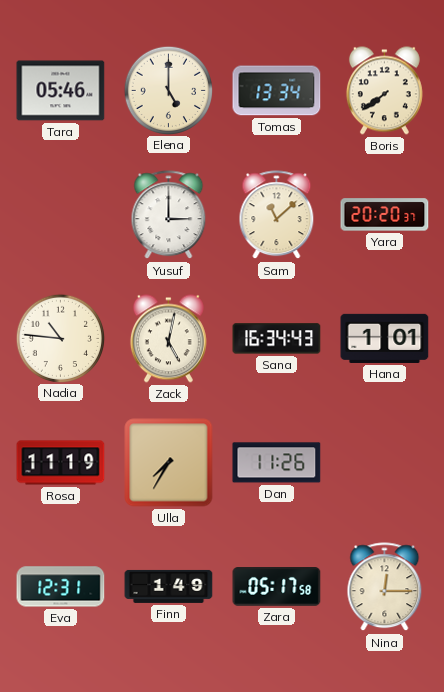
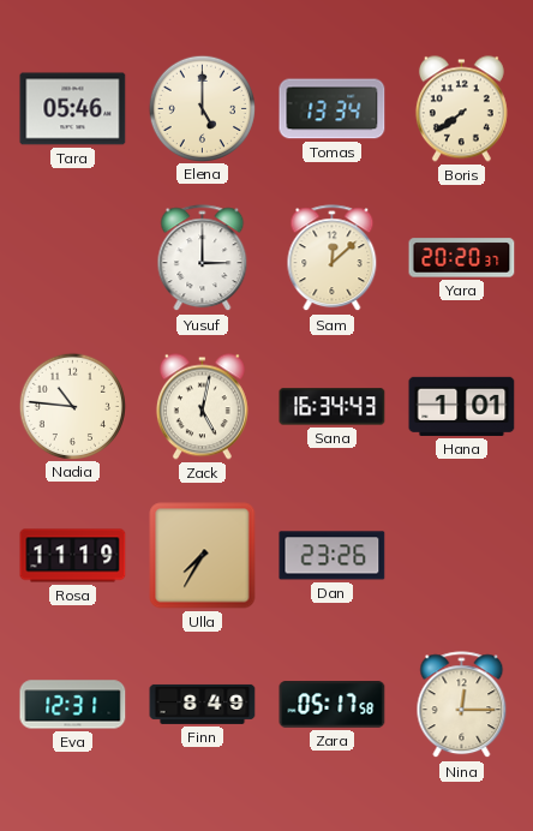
Sam: 11:08 -> 12:08 (333, 258)
Dan: 11:26 -> 23:26 (333, 556)
Finn: 1:49 -> 8:49 (203, 704)
